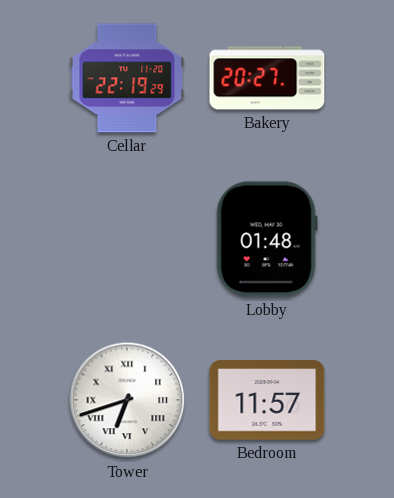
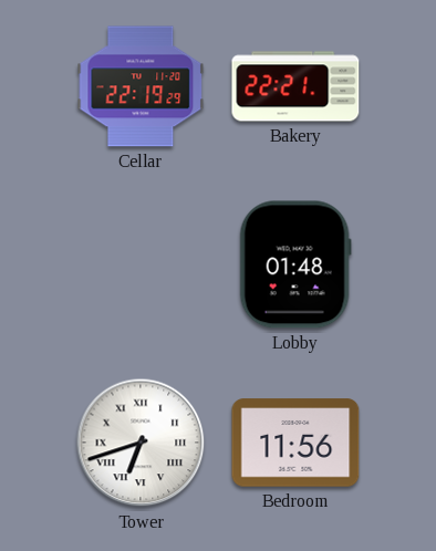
Bakery: 20:27 -> 22:21 (295, 86)
Bedroom: 11:57 -> 11:56 (295, 443)
